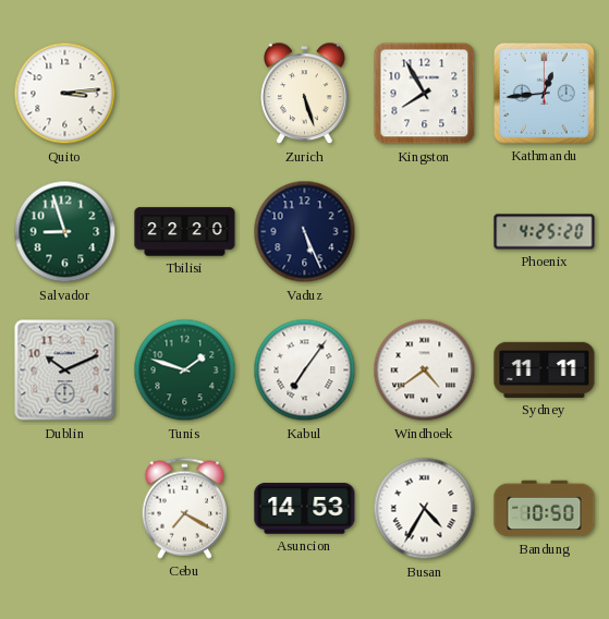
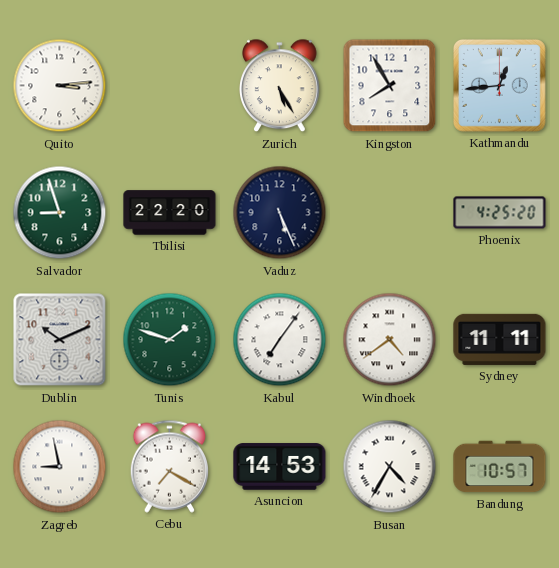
Zurich: 5:27 -> 5:25 (280, 86)
Zagreb: none -> 8:58 (60, 467)
Bandung: 10:50 -> 10:57 (500, 467)
